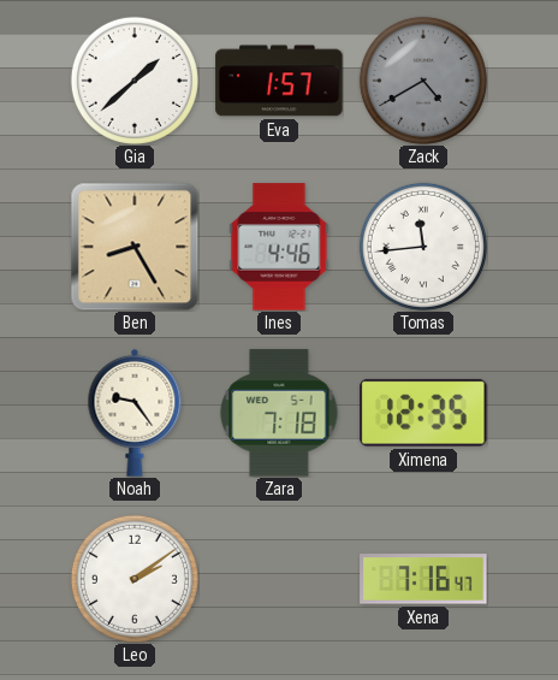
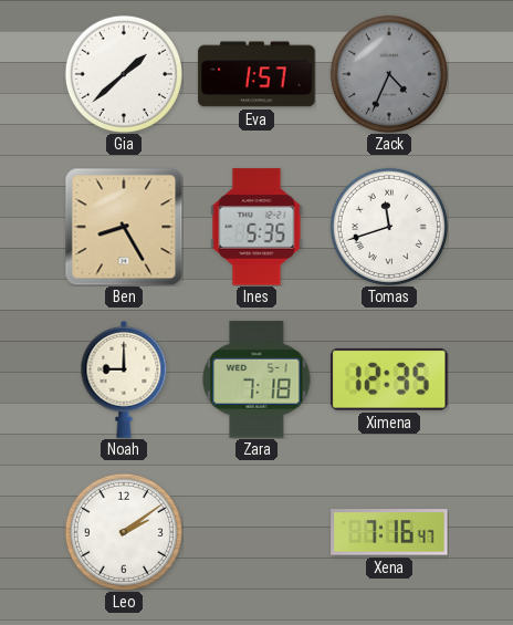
Zack: 4:40 -> 4:34 (389, 74)
Ines: 4:46 -> 5:35 (256, 227)
Tomas: 11:44 -> 11:42 (389, 227)
Noah: 9:24 -> 9:00 (124, 379)
